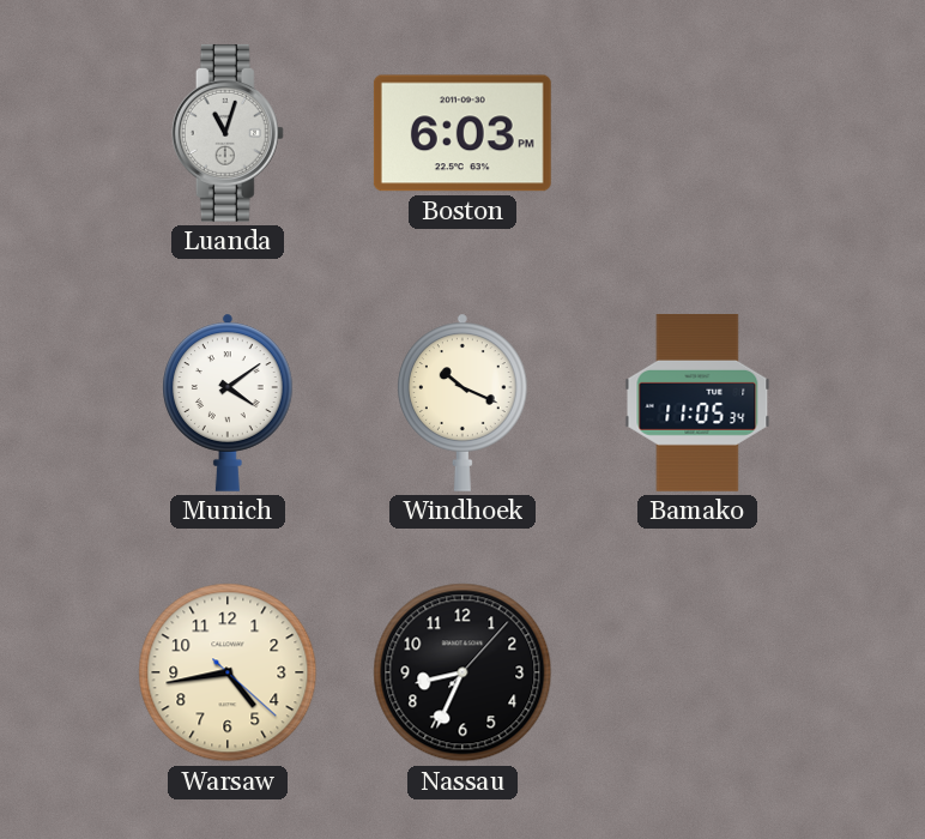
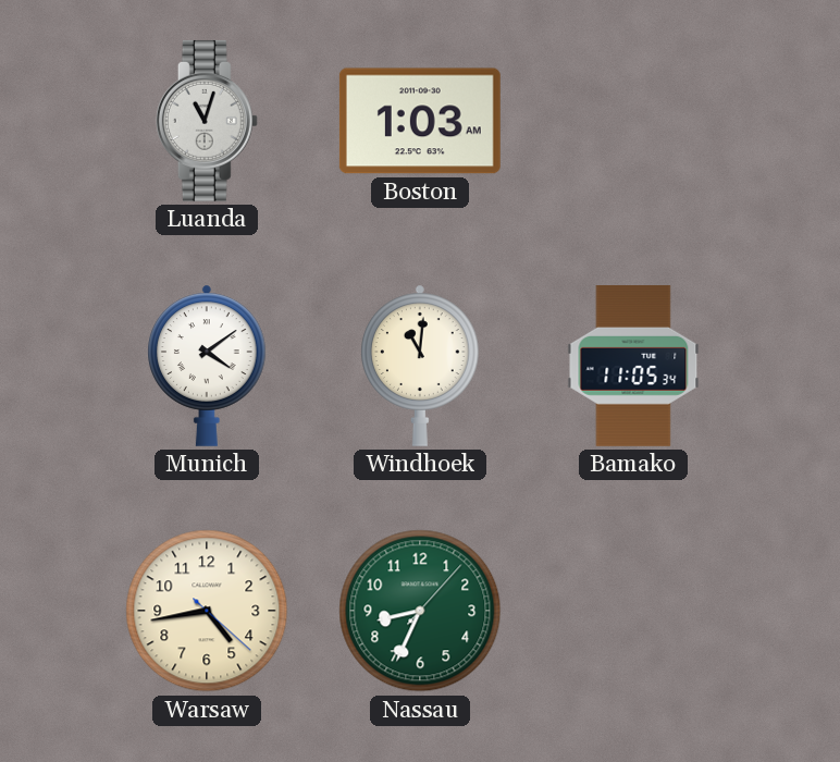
Boston: 6:03 -> 1:03 (420, 121)
Windhoek: 10:19 -> 11:01 (420, 366)
Nassau dial: black -> green (420, 611)
